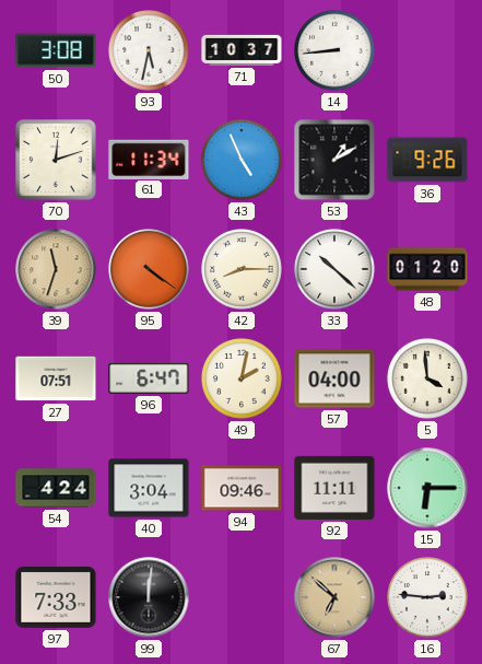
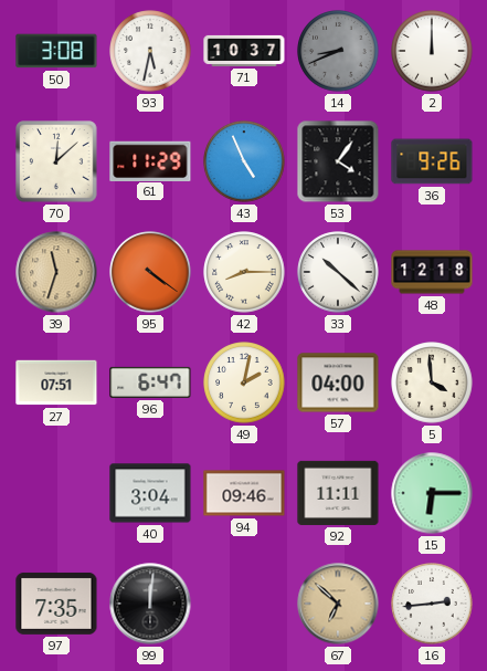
14: 8:44 -> 8:41 (338, 51)
14 dial: white -> grey (338, 51)
2: none -> 12:00 (432, 51)
70: 12:12 -> 12:08 (56, 161)
61: 11:34 -> 11:29 (150, 160)
53: 1:10 -> 4:06 (338, 161)
48: 01:20 -> 12:18 (432, 272)
54: 4:24 -> none (56, 488)
97: 7:33 -> 7:35 (56, 604)
16: 2:46 -> 2:44 (432, 604)
